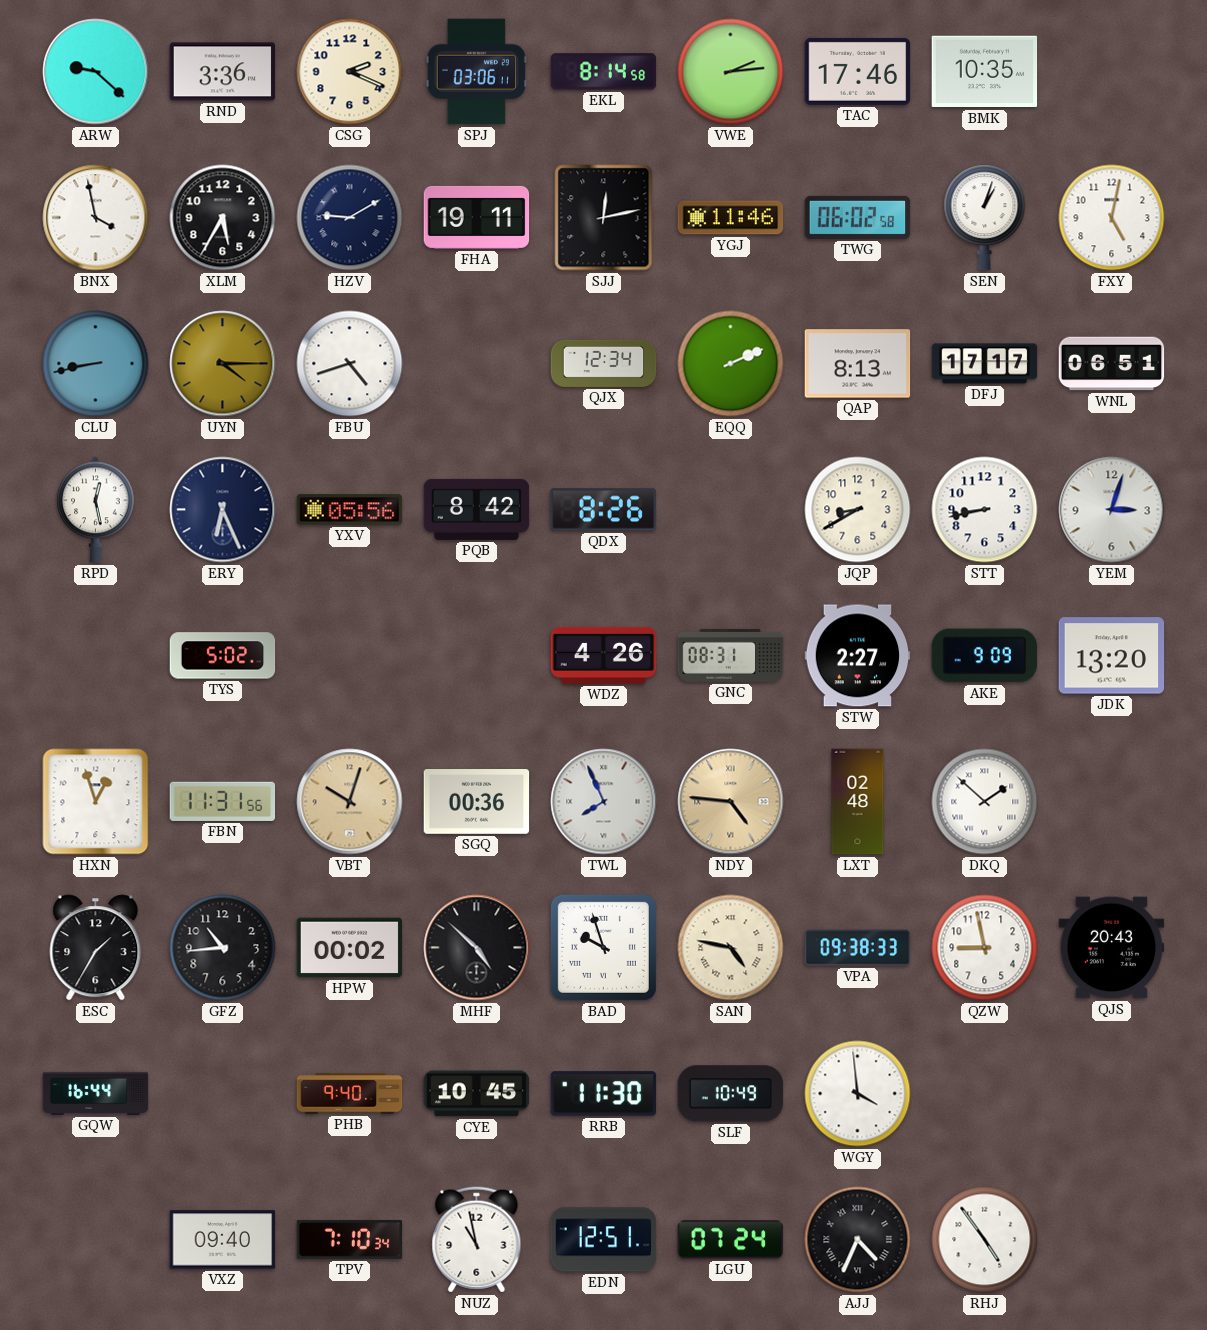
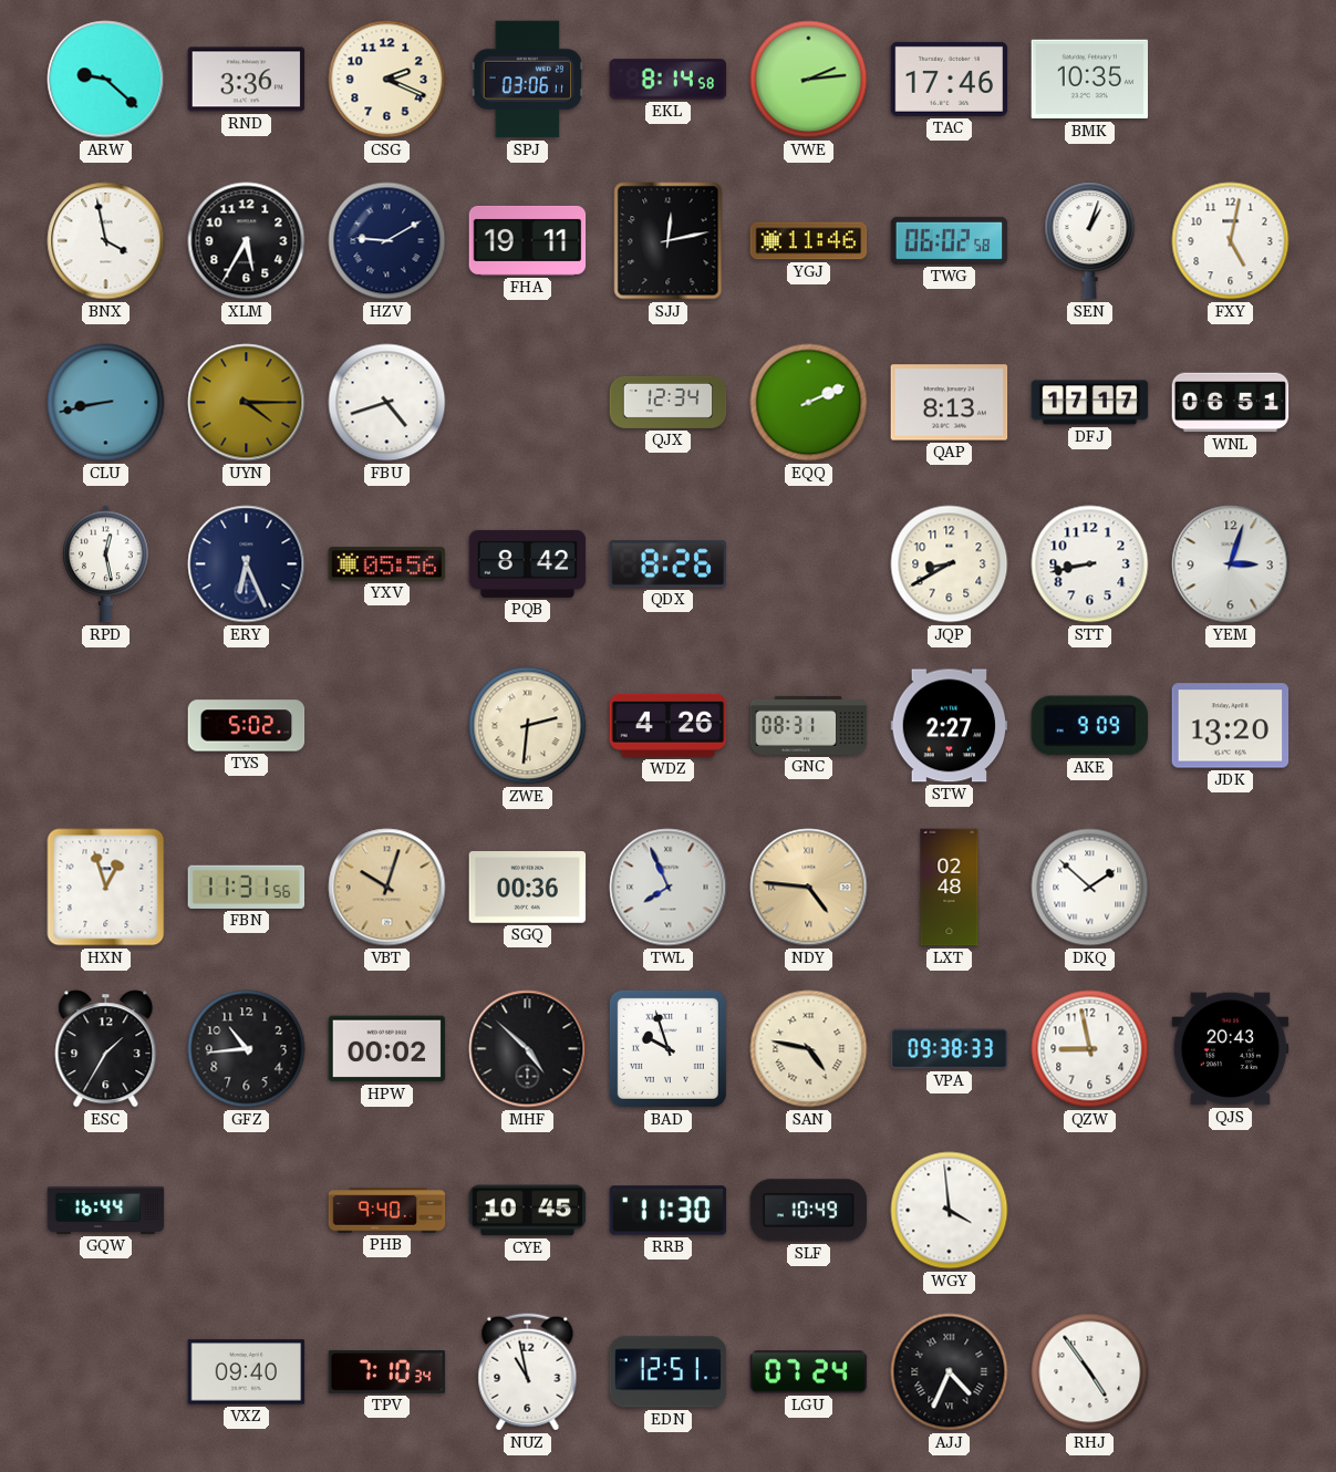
ZWE: none -> 2:31 (528, 726)
